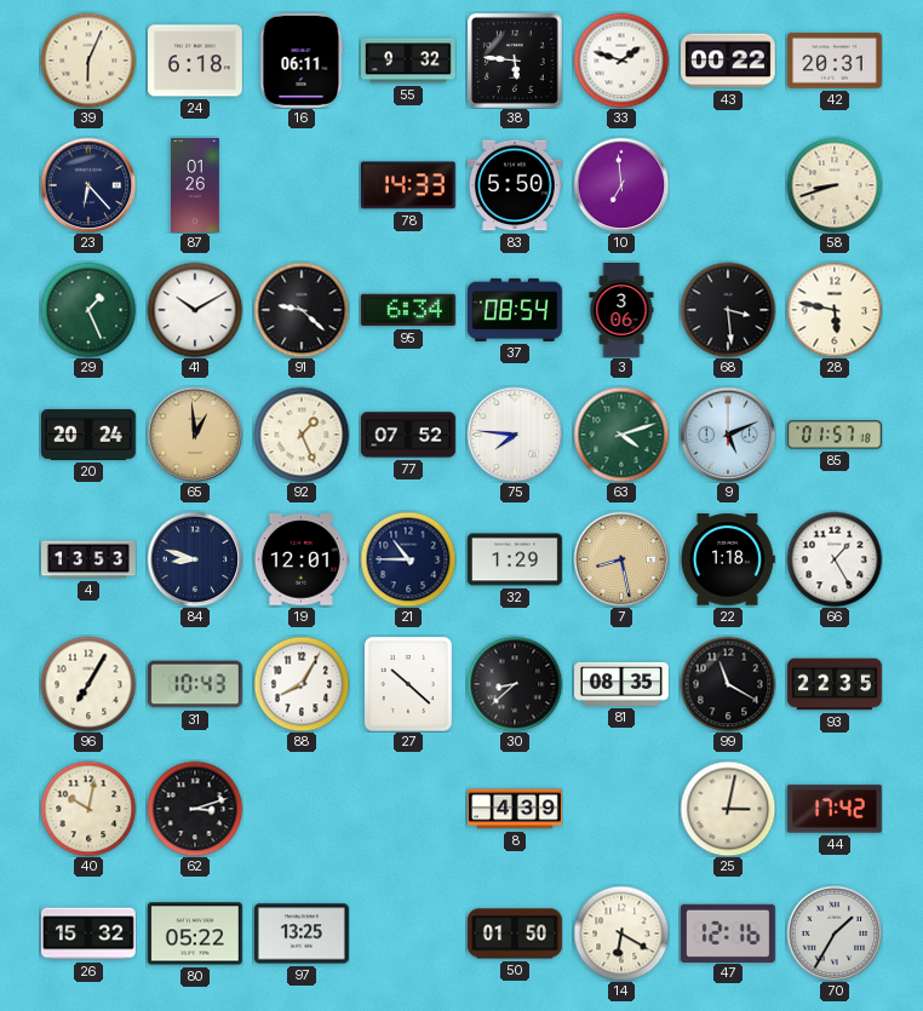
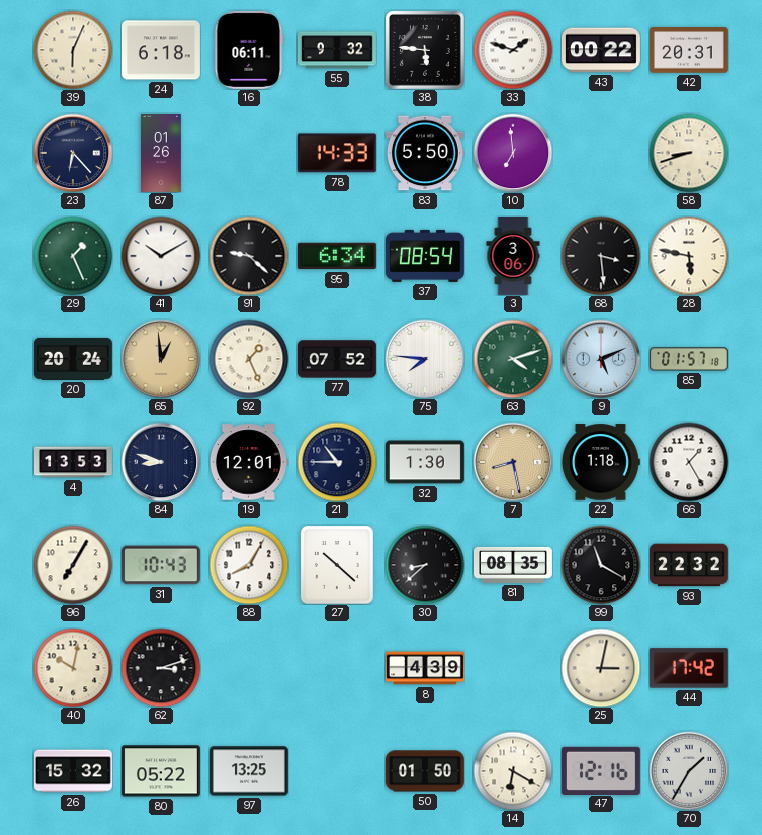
32: 1:29 -> 1:30 (425, 462)
93: 22:35 -> 22:32 (690, 565)
